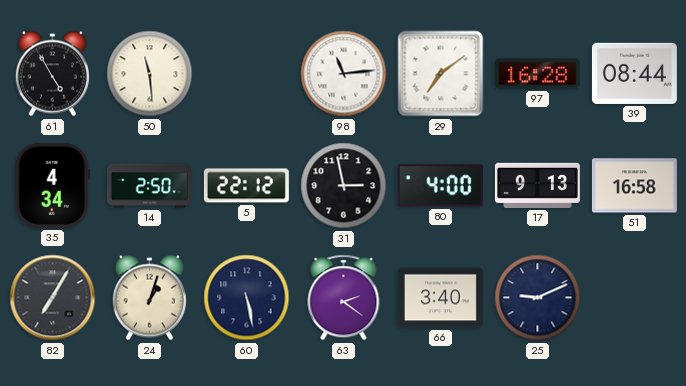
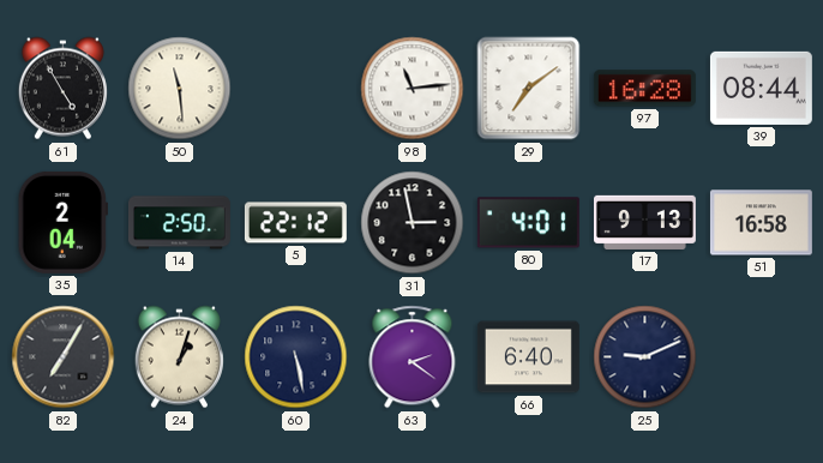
35: 4:34 -> 2:04 (62, 222)
80: 4:00 -> 4:01 (528, 223)
66: 3:40 -> 6:40 (528, 357)
